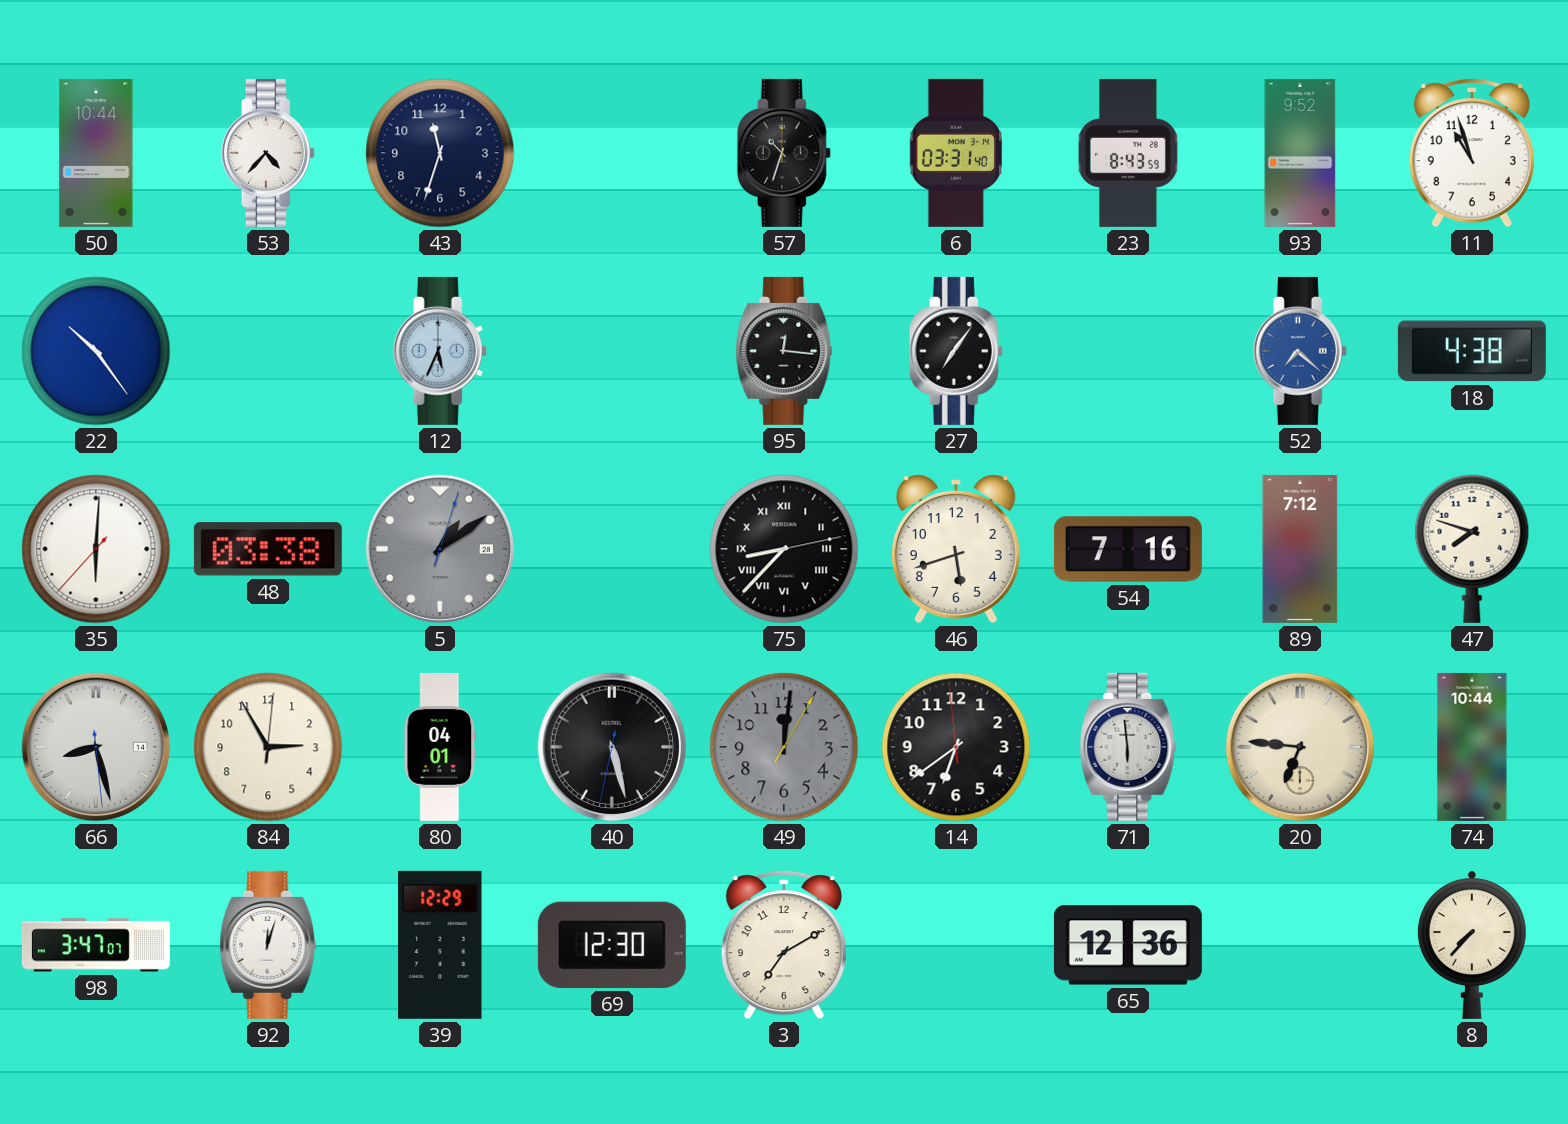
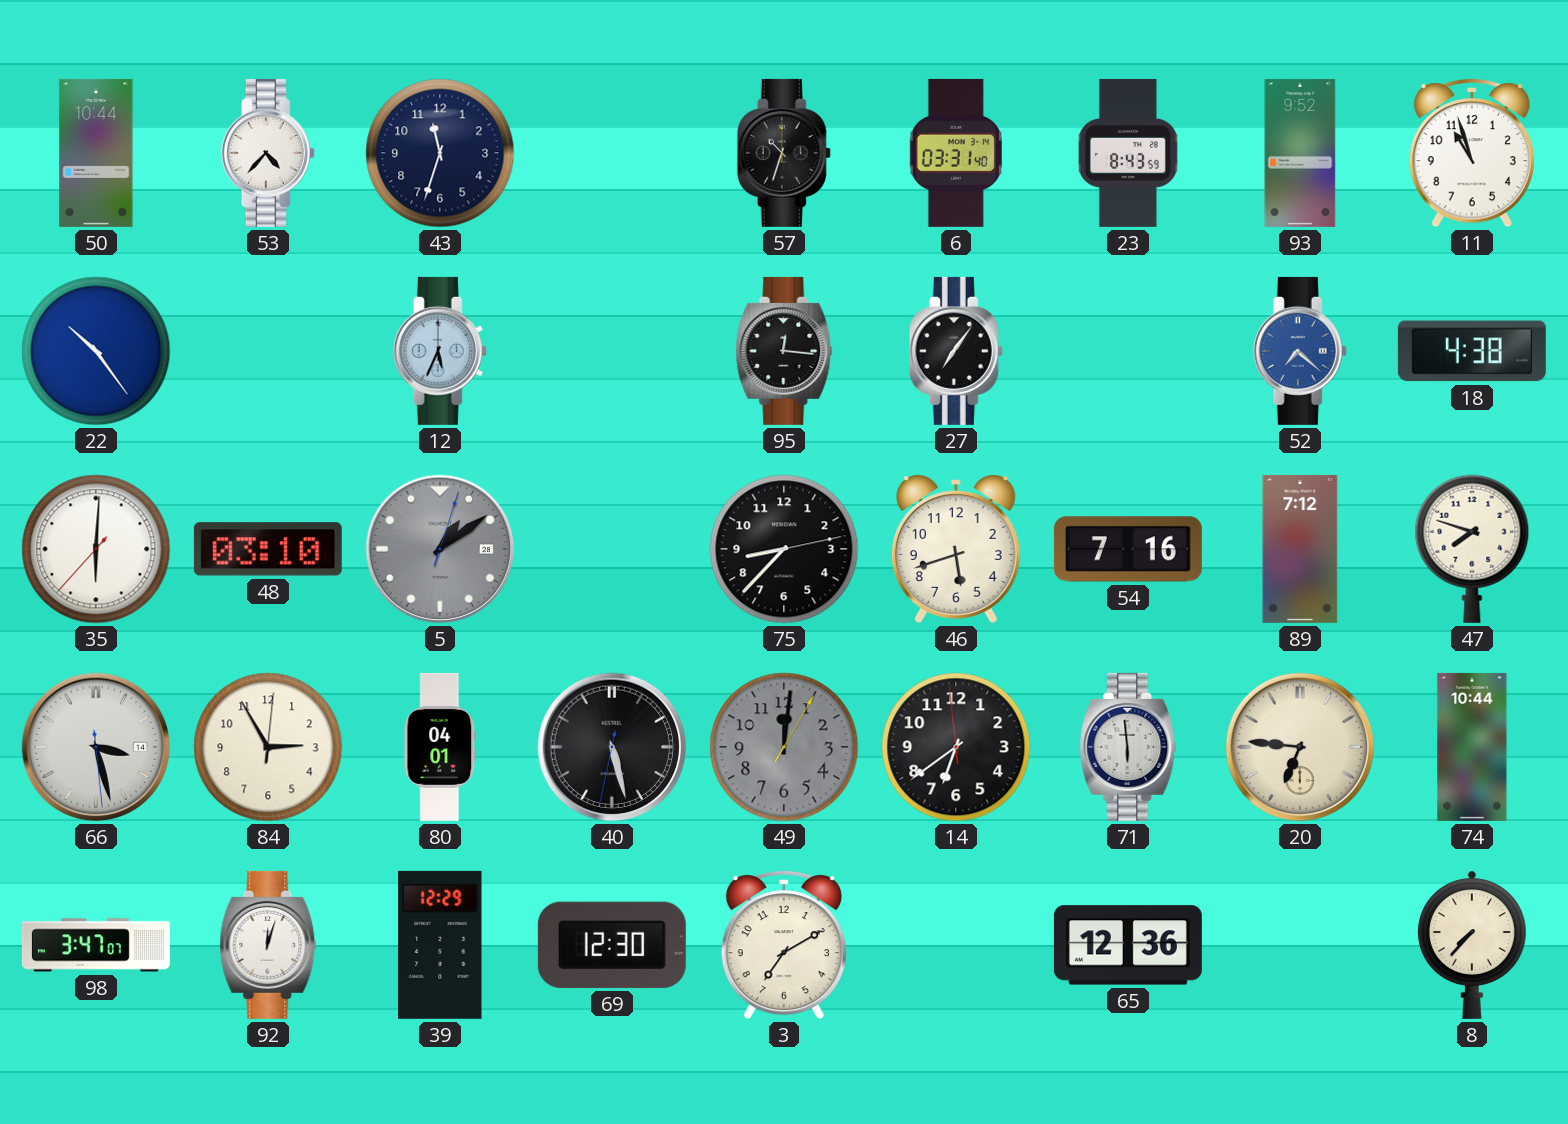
48: 03:38 -> 03:10 (268, 549)
75 numerals: Roman -> Arabic (784, 549)
66: 8:27 -> 3:27 (96, 747)
